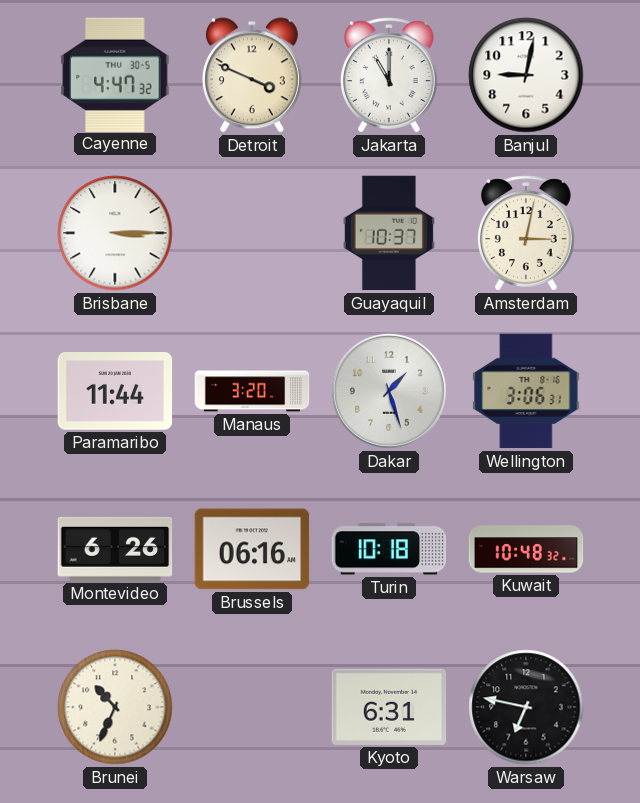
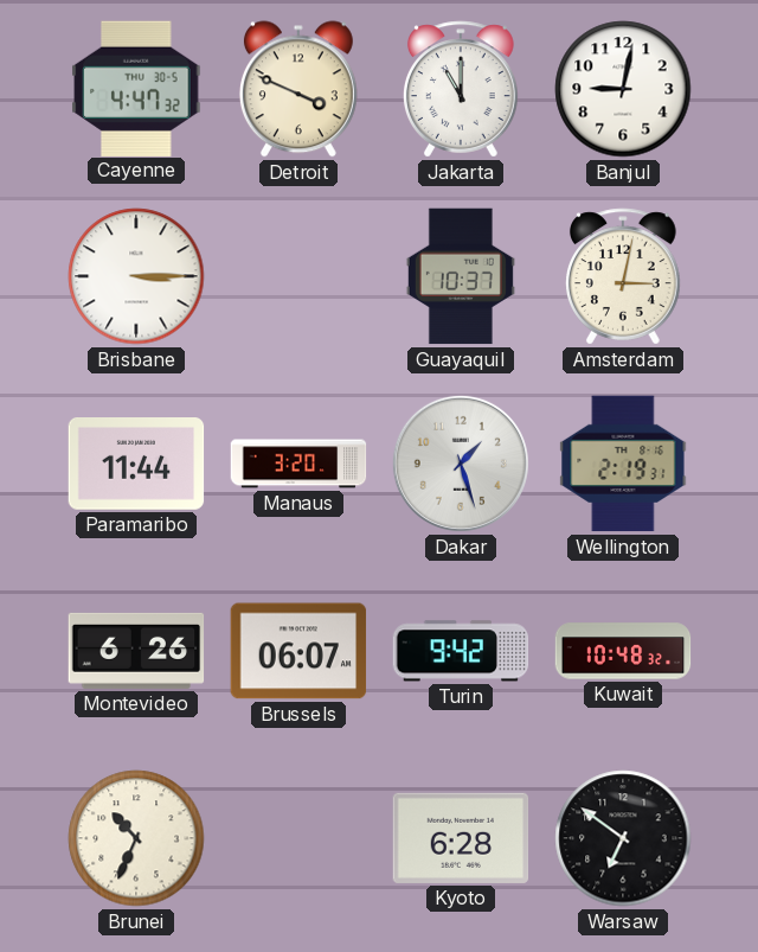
Wellington: 3:06 -> 2:19 (623, 464)
Brussels: 06:16 -> 06:07 (298, 651)
Turin: 10:18 -> 9:42 (461, 651)
Kyoto: 6:31 -> 6:28 (461, 838)
Warsaw: 6:47 -> 6:51 (623, 838)
